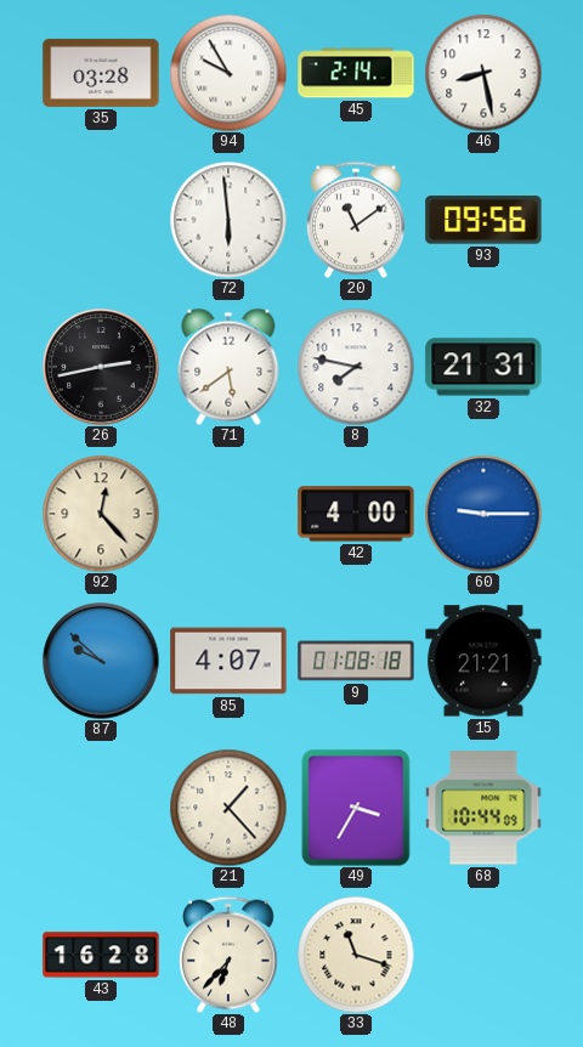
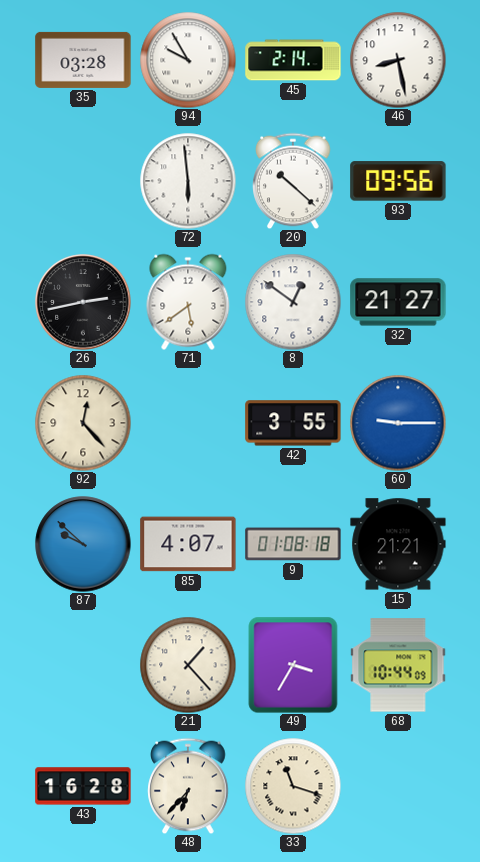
20: 11:09 -> 10:22 (293, 181)
8: 7:47 -> 12:51 (293, 302)
32: 21:31 -> 21:27 (398, 302)
42: 4:00 -> 3:55 (293, 423)
